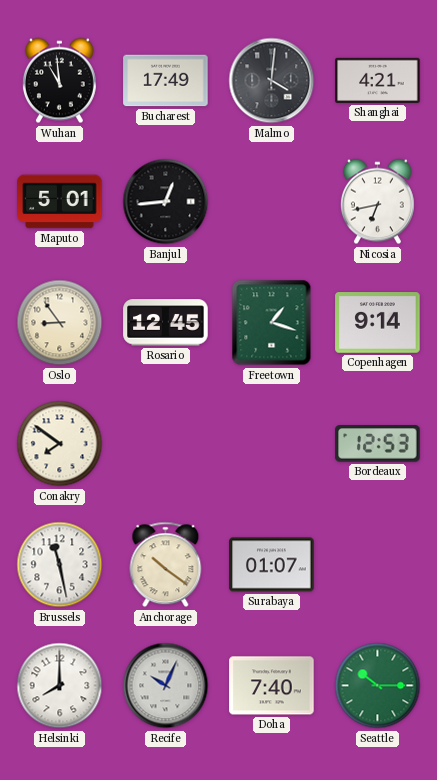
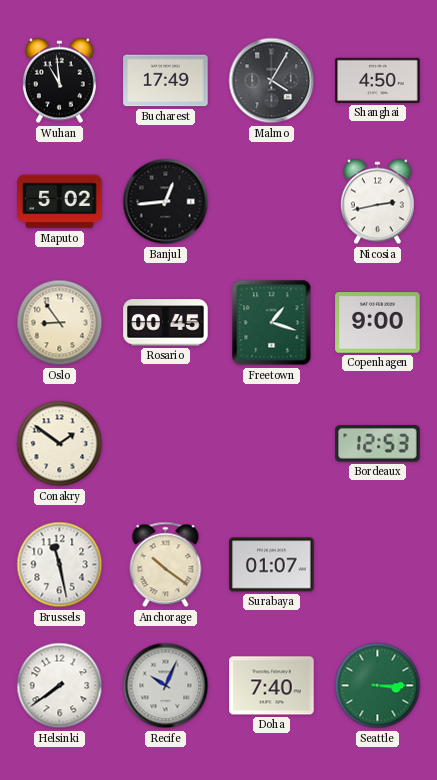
Malmo: 4:01 -> 4:05 (272, 81)
Shanghai: 4:21 -> 4:50 (378, 80)
Maputo: 5:01 -> 5:02 (60, 202)
Nicosia: 6:43 -> 2:43 (377, 202)
Rosario: 12:45 -> 00:45 (166, 323)
Copenhagen: 9:14 -> 9:00 (378, 323)
Conakry: 7:51 -> 1:51 (60, 444)
Helsinki: 8:00 -> 7:39 (60, 686)
Seattle: 10:15 -> 3:15 (378, 686)
